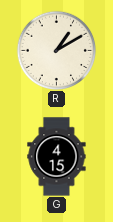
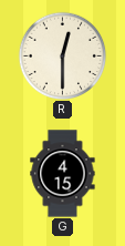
R: 1:10 -> 12:30 (62, 55)
